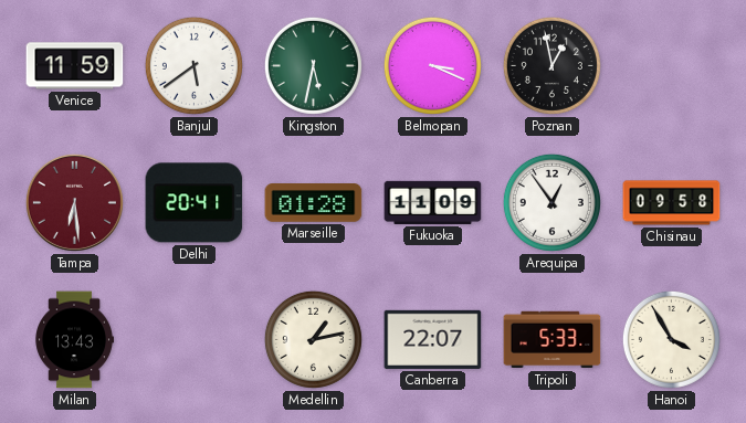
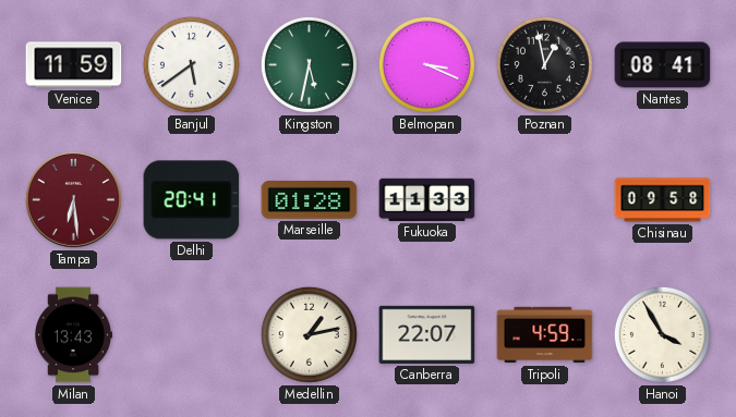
Nantes: none -> 08:41 (663, 65)
Fukuoka: 11:09 -> 11:33 (427, 199)
Arequipa: 12:54 -> none (551, 202)
Tripoli: 5:33 -> 4:59 (545, 335)
